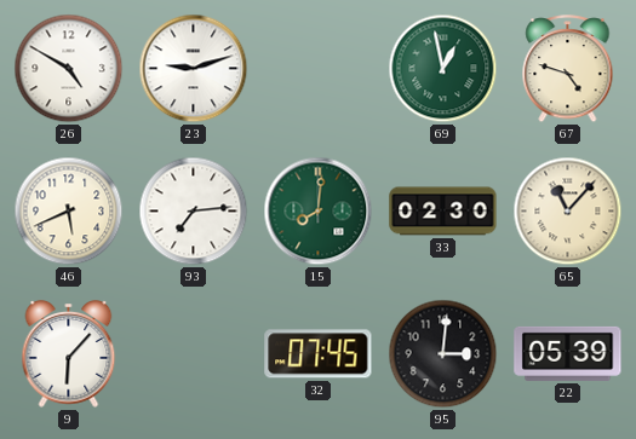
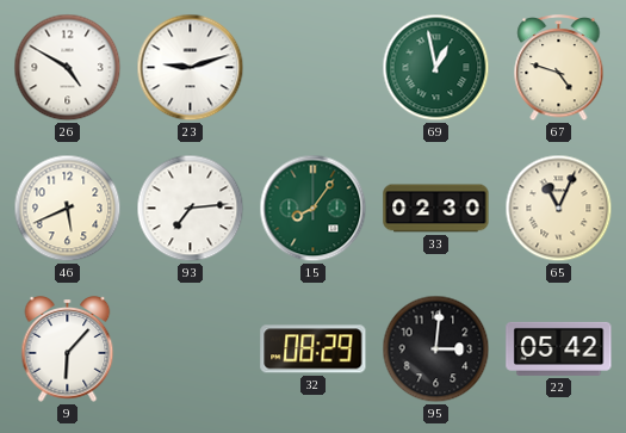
15: 8:01 -> 8:06 (314, 209)
65: 11:07 -> 11:04 (559, 209)
32: 07:45 -> 08:29 (314, 350)
22: 05:39 -> 05:42 (559, 348)
